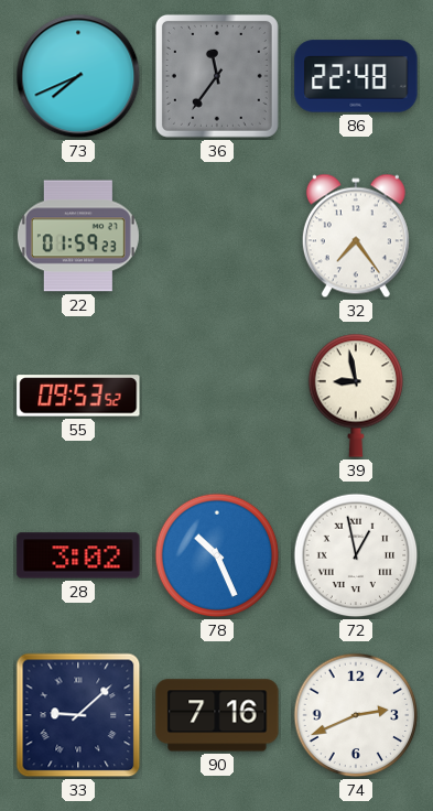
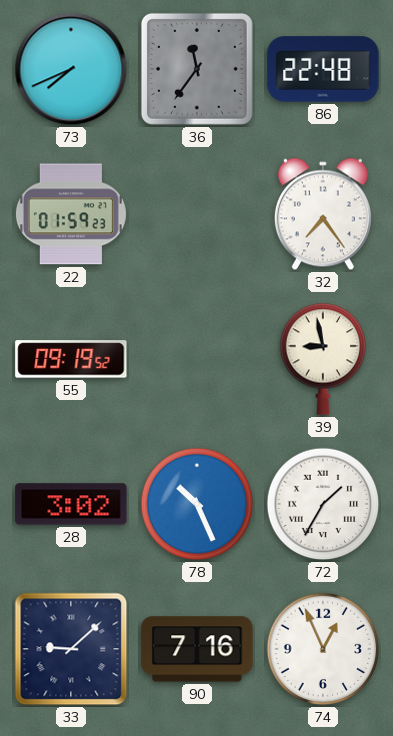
55: 09:53 -> 09:19 (71, 359)
72: 12:58 -> 1:35 (323, 504)
74: 2:41 -> 12:56 (323, 649)
